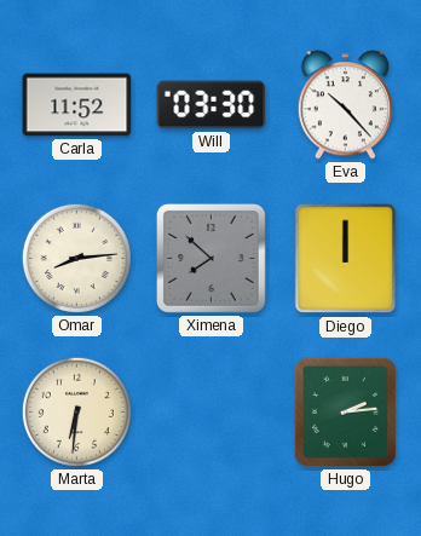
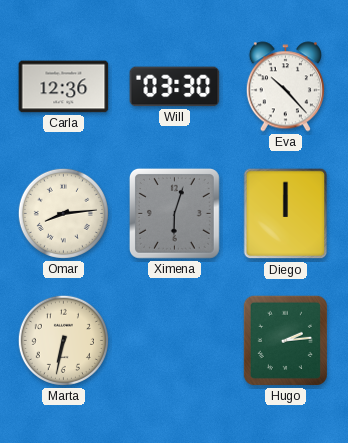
Carla: 11:52 -> 12:36 (64, 87)
Ximena: 7:52 -> 6:03 (174, 213)
Marta: 6:31 -> 6:32 (63, 340)
